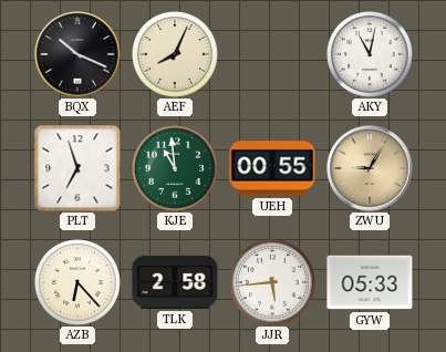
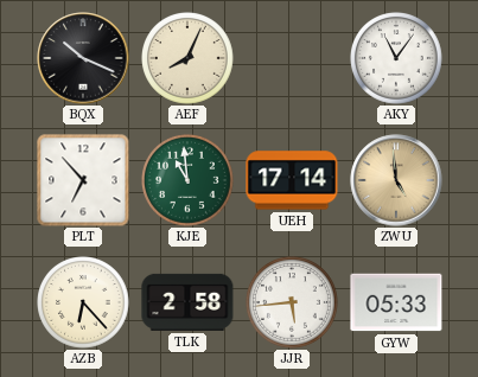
AKY: 11:02 -> 11:06 (397, 59)
PLT: 6:57 -> 6:53 (83, 180)
UEH: 00:55 -> 17:14 (292, 180)
ZWU: 9:05 -> 4:59 (396, 180)
